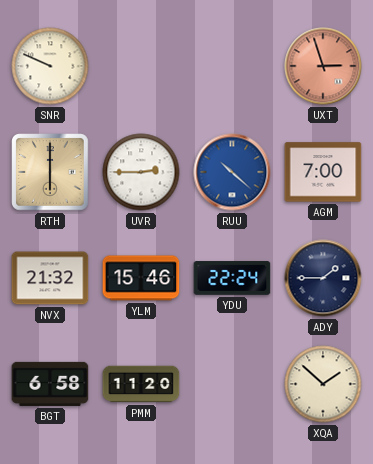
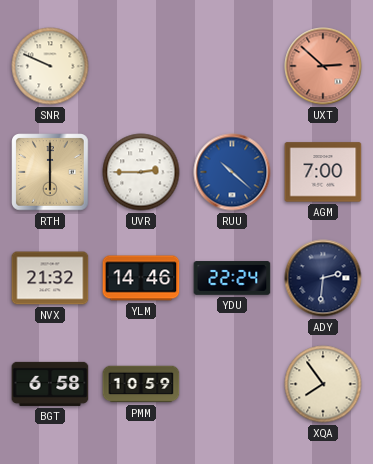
UXT: 2:57 -> 2:52 (323, 66)
YLM: 15:46 -> 14:46 (141, 278)
ADY: 1:45 -> 2:31 (323, 278)
PMM: 11:20 -> 10:59 (141, 384)
XQA: 1:52 -> 7:54 (323, 384)
